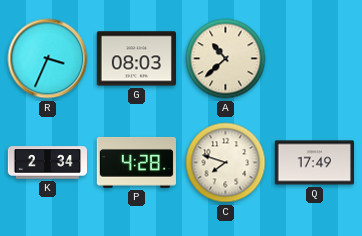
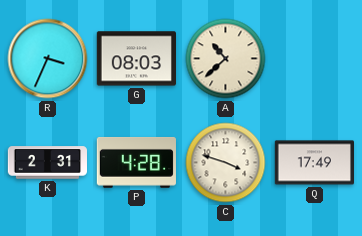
K: 2:34 -> 2:31 (47, 163)
C: 7:48 -> 3:48 (226, 163)
